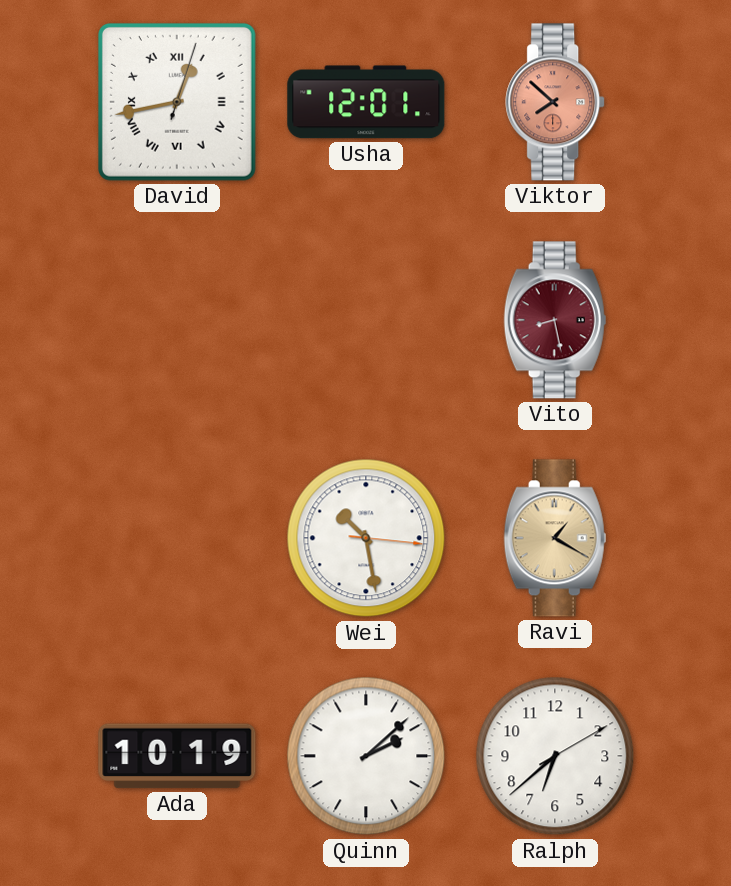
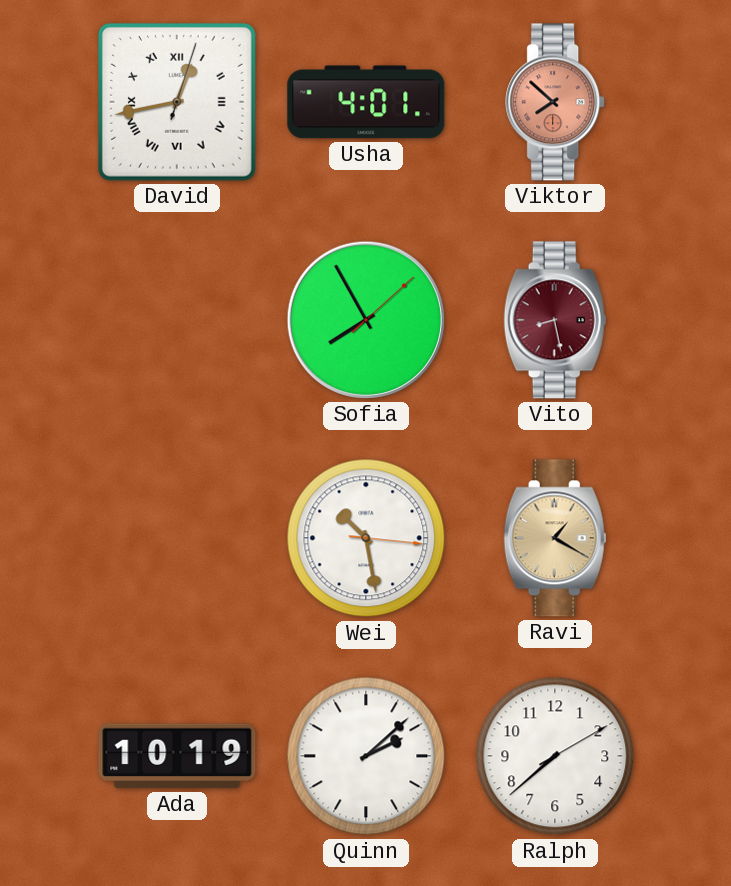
Usha: 12:01 -> 4:01 (366, 102)
Sofia: none -> 7:55 (366, 320)
Ralph: 6:38 -> 7:38 (555, 756)
